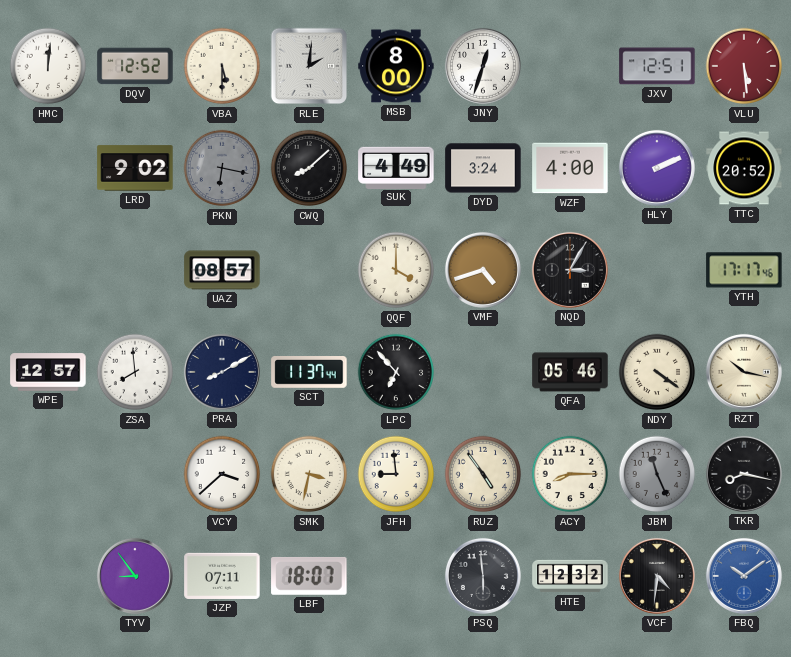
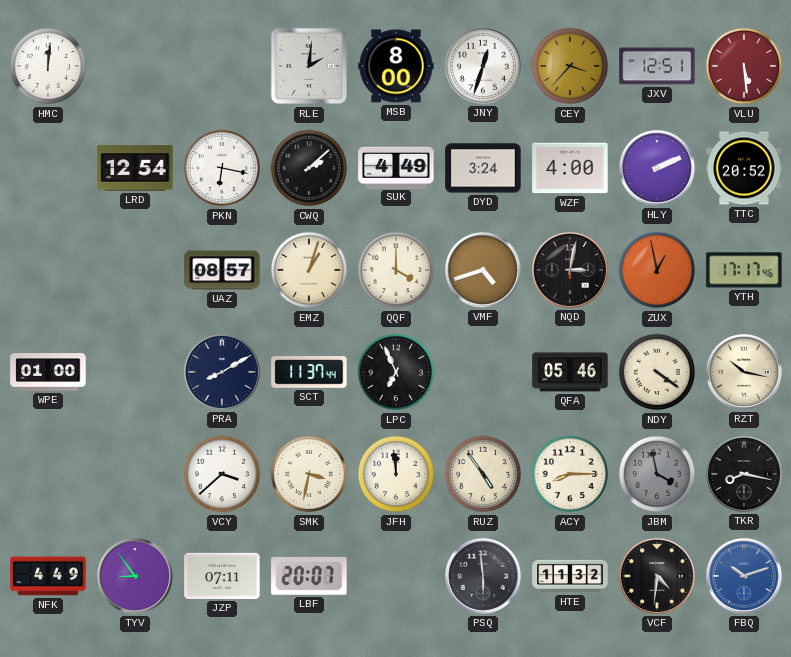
DQV: 12:52 -> none (135, 66)
VBA: 5:30 -> none (222, 66)
CEY: none -> 3:37 (570, 66)
LRD: 9:02 -> 12:54 (135, 168)
PKN dial: grey -> white (222, 168)
CWQ: 8:08 -> 2:08 (309, 168)
EMZ: none -> 1:03 (309, 270)
NQD: 3:05 -> 3:02 (570, 270)
ZUX: none -> 12:58 (657, 270)
WPE: 12:57 -> 01:00 (48, 372)
ZSA: 7:59 -> none (135, 372)
LPC: 6:53 -> 6:56 (396, 372)
JFH: 8:59 -> 11:59 (396, 474)
JBM: 11:26 -> 3:58 (657, 474)
NFK: none -> 4:49 (48, 576)
LBF: 18:07 -> 20:07 (309, 576)
HTE: 12:32 -> 11:32 (570, 576)
FBQ: 10:09 -> 10:12 (744, 576)
